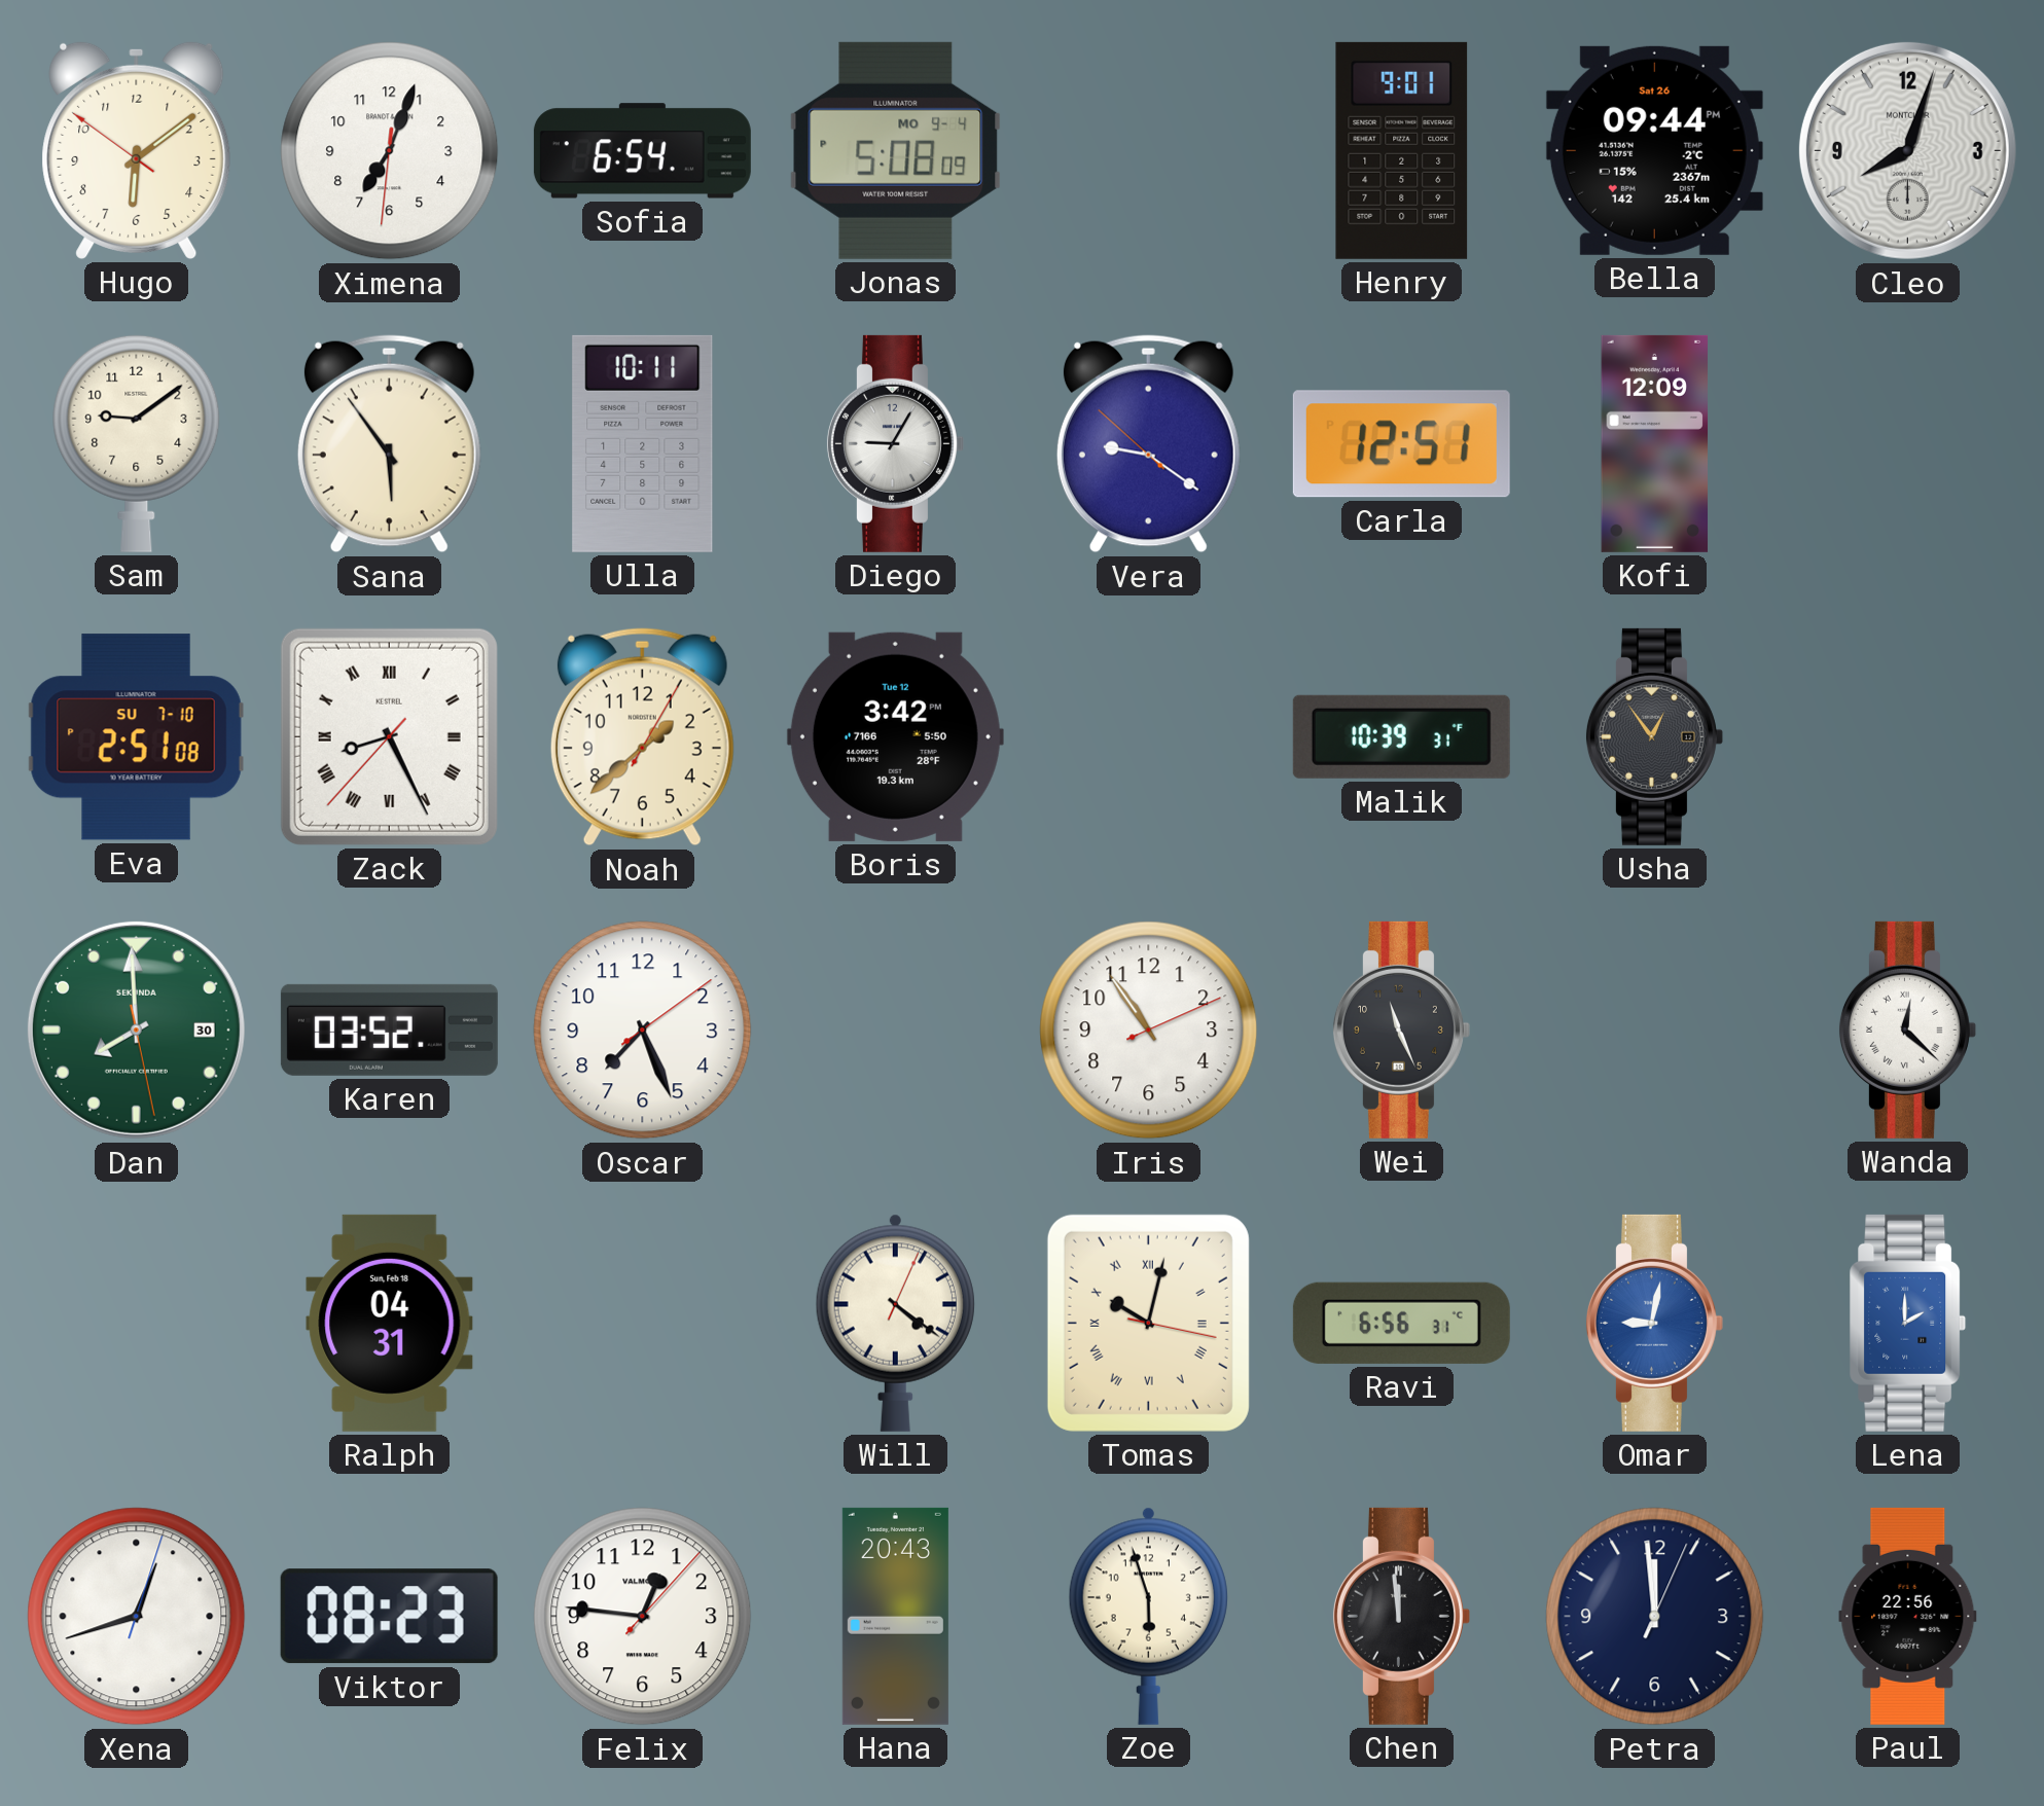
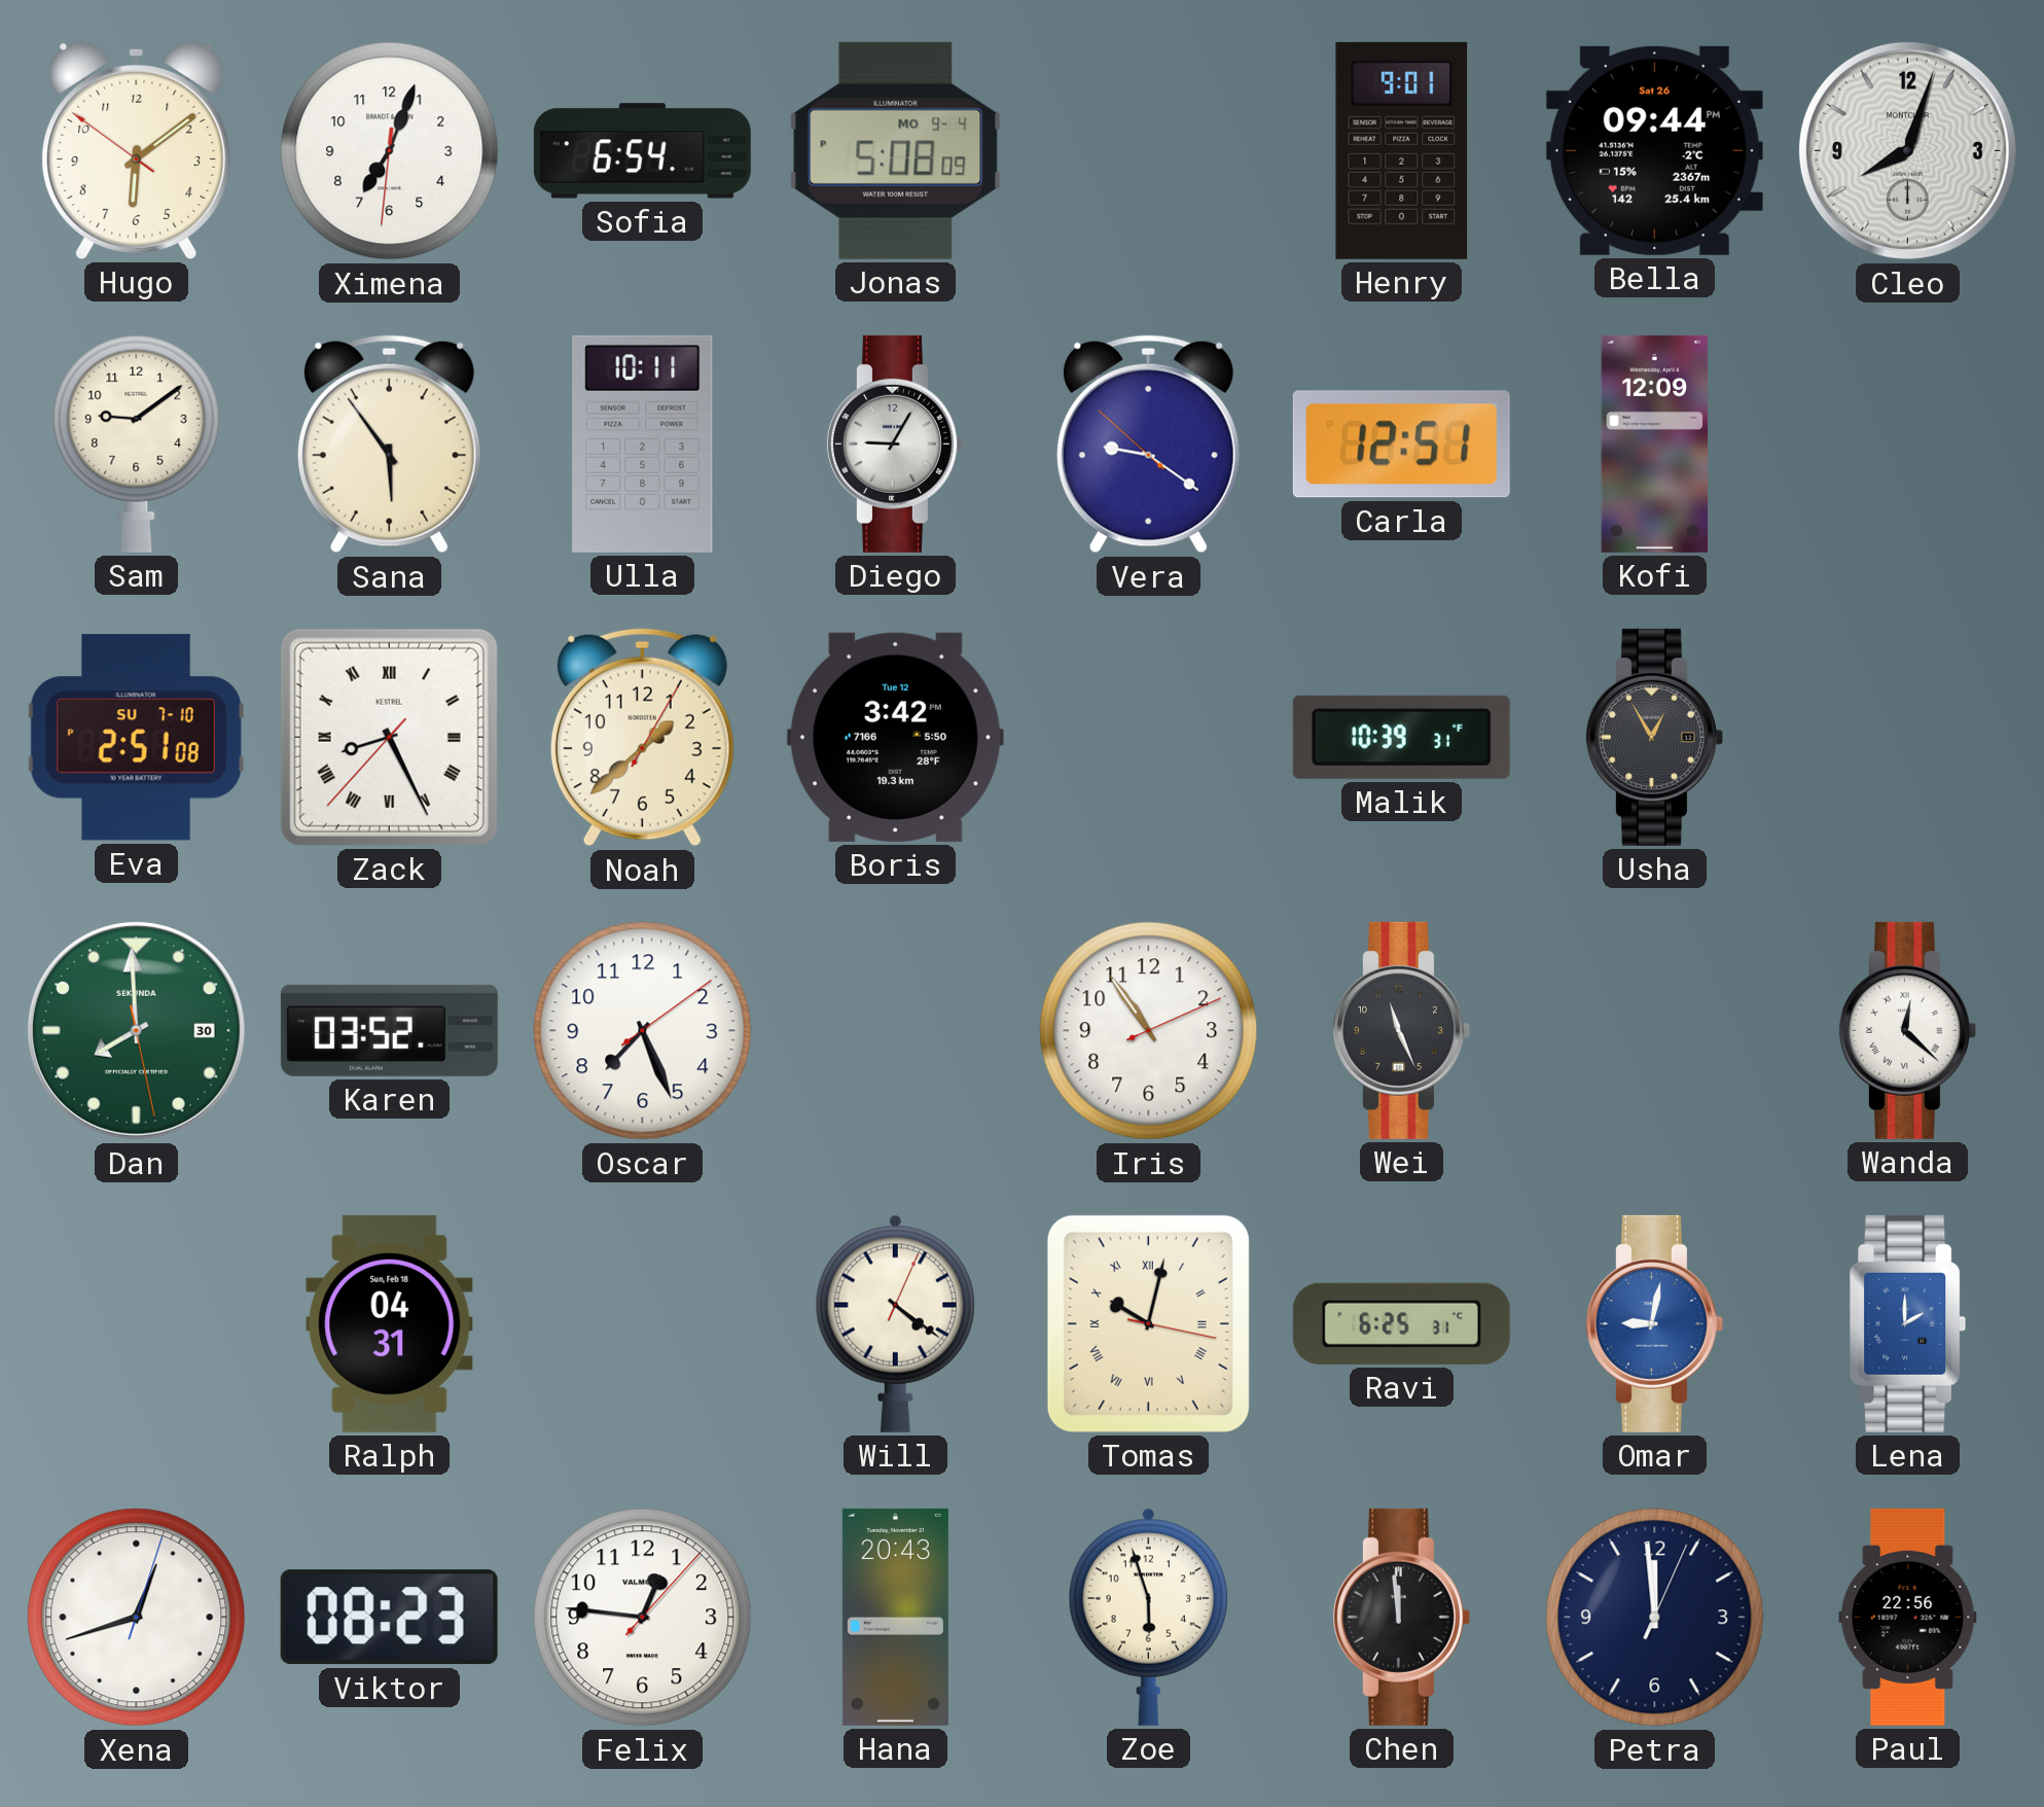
Usha: 12:54 -> 12:55 (1654, 737)
Ravi: 6:56 -> 6:25 (1401, 1323)
